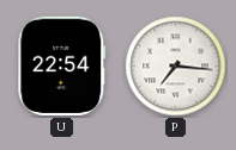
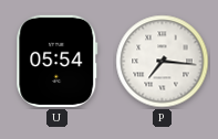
U: 22:54 -> 05:54 (58, 61)
